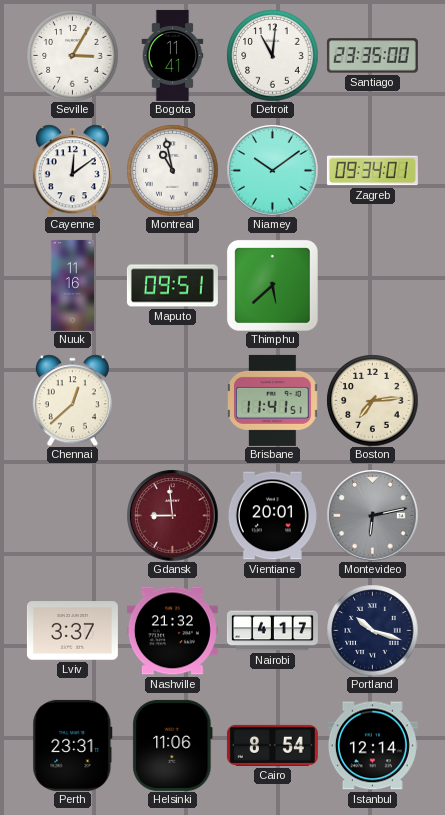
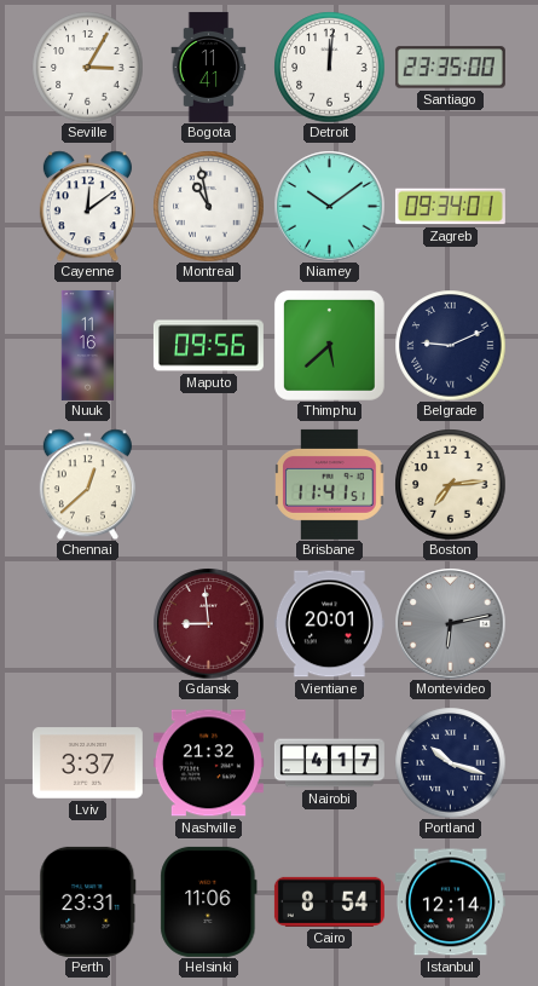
Detroit: 11:01 -> 12:01 (329, 67)
Maputo: 09:51 -> 09:56 (208, 346)
Belgrade: none -> 9:11 (450, 345)
